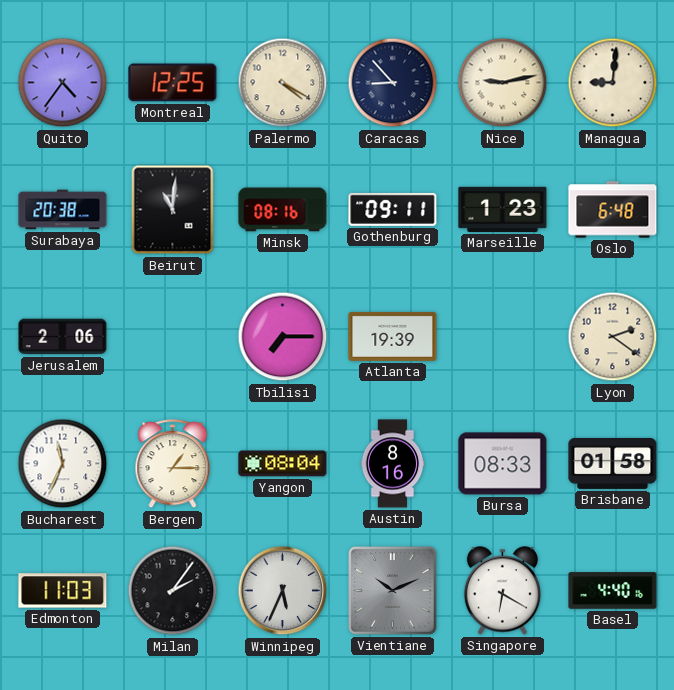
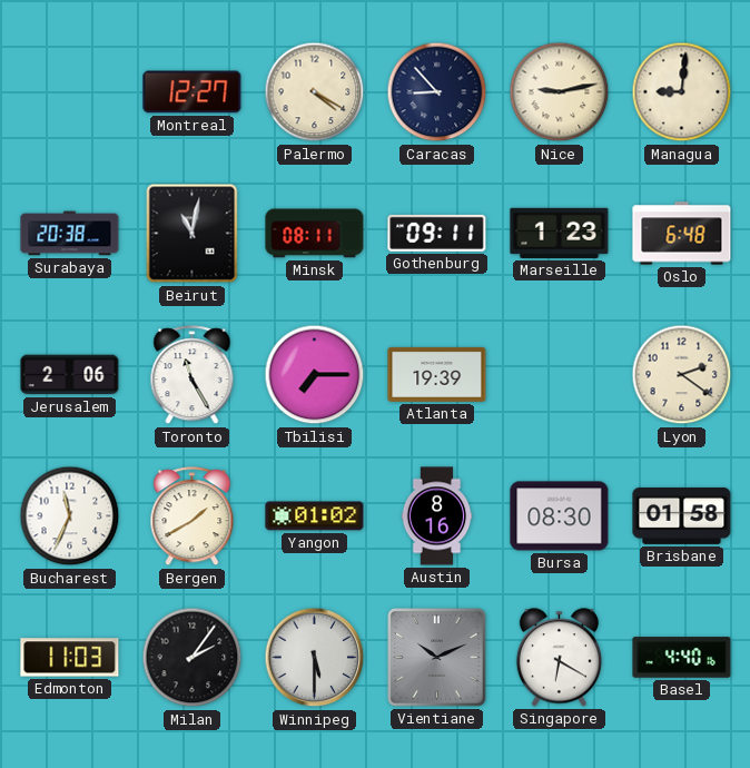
Quito: 4:36 -> none (63, 83)
Montreal: 12:25 -> 12:27 (193, 92)
Beirut: 11:01 -> 11:02 (193, 234)
Minsk: 08:16 -> 08:11 (315, 234)
Toronto: none -> 11:25 (193, 375)
Bergen: 1:15 -> 1:40 (193, 516)
Yangon: 08:04 -> 01:02 (315, 516)
Bursa: 08:33 -> 08:30 (560, 516)
Winnipeg: 5:34 -> 5:30 (315, 658)
